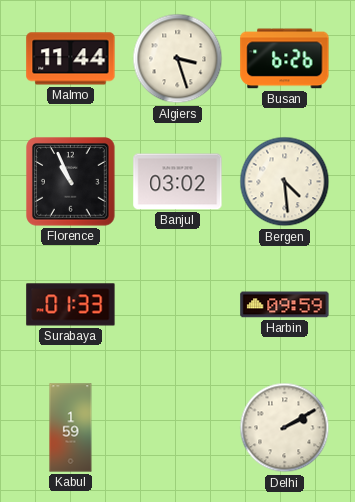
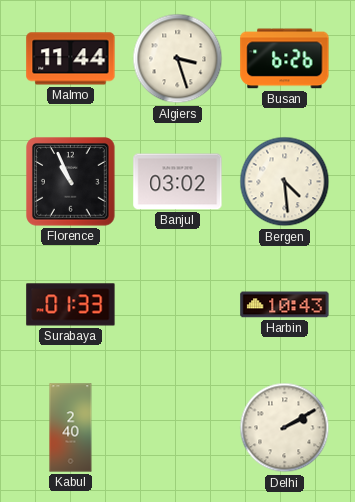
Harbin: 09:59 -> 10:43 (285, 305)
Kabul: 1:59 -> 2:40 (71, 428)
